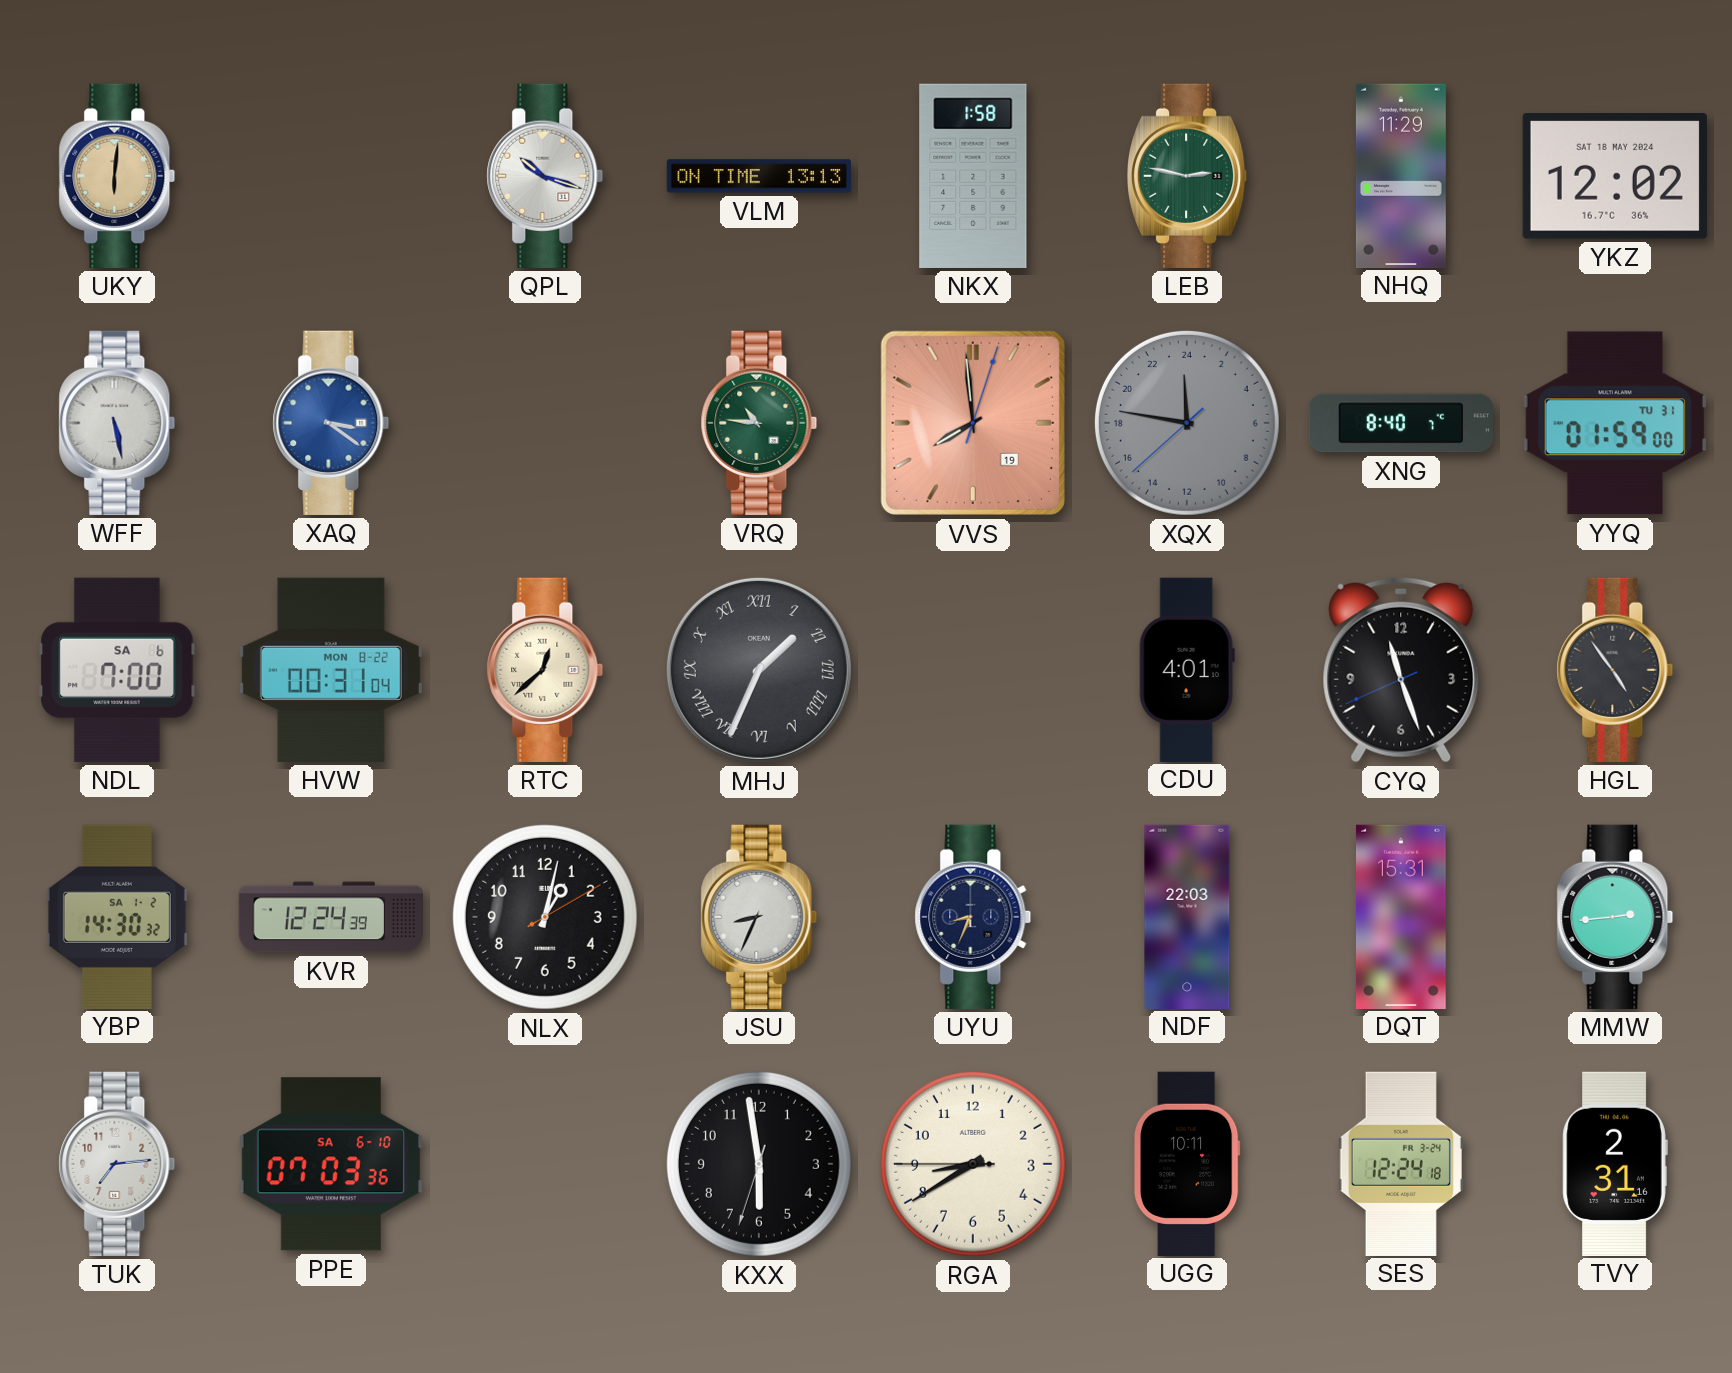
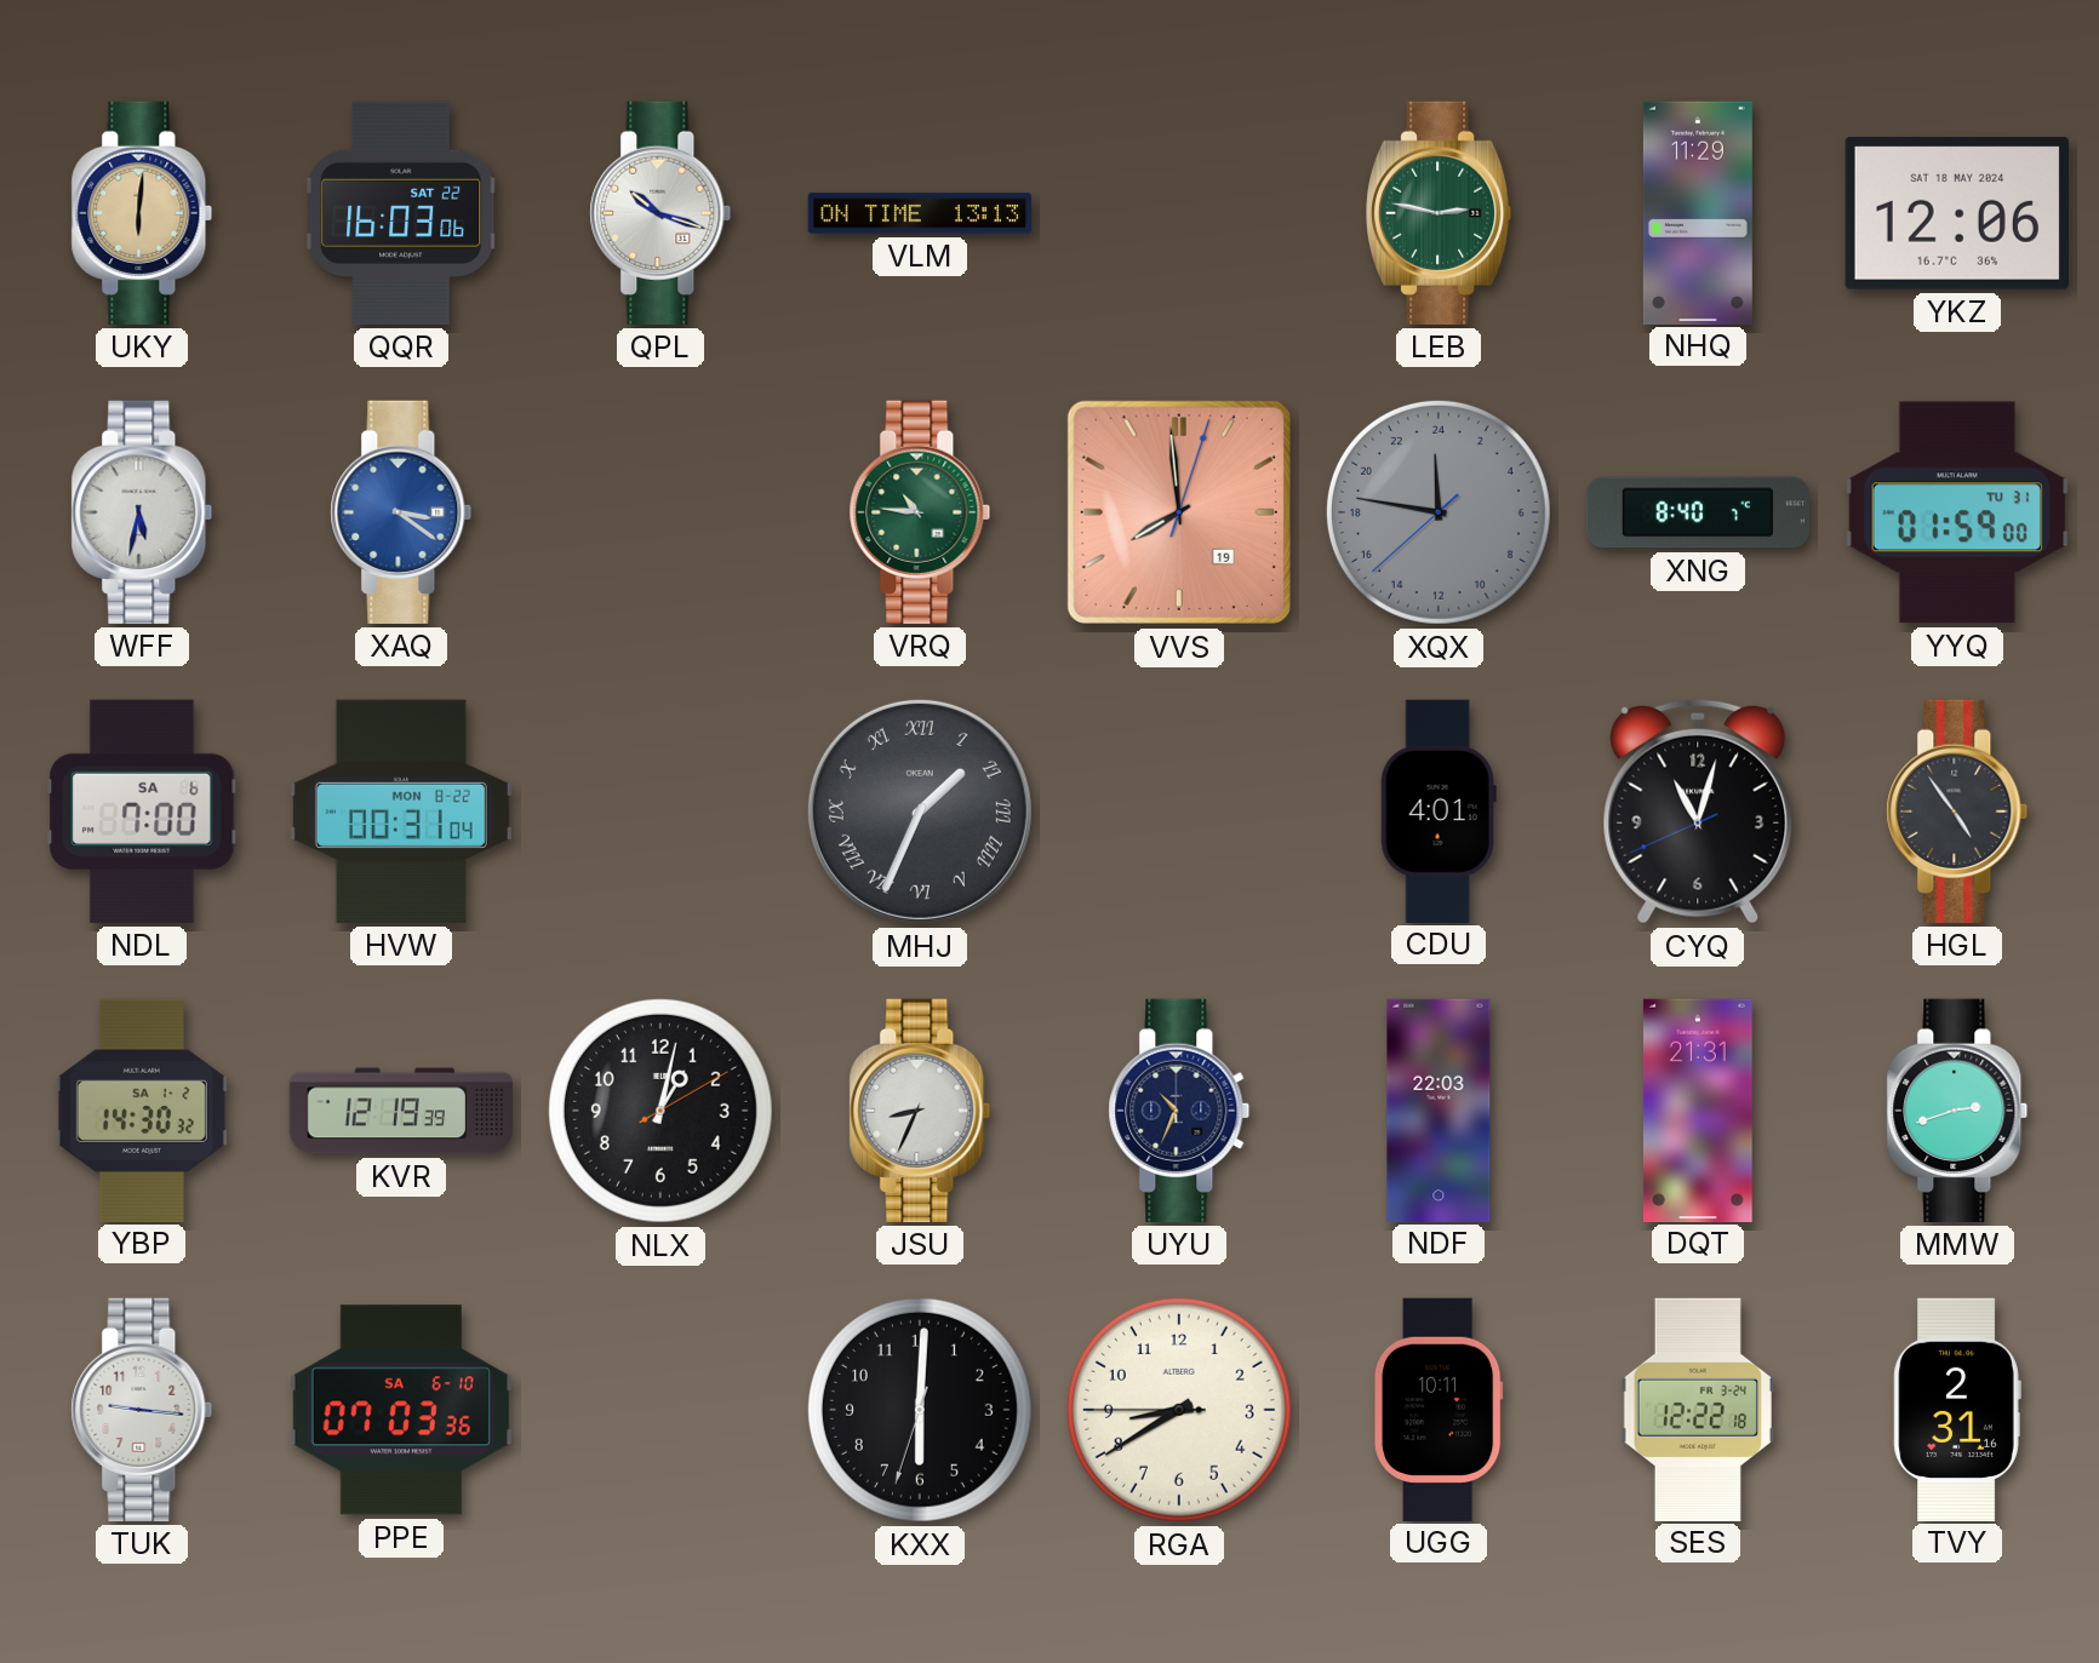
QQR: none -> 16:03 (401, 213)
NKX: 1:58 -> none (973, 176)
YKZ: 12:02 -> 12:06 (1957, 214)
WFF: 5:28 -> 5:32 (142, 512)
RTC: 12:38 -> none (545, 670)
CYQ: 11:26 -> 11:02 (1698, 812)
KVR: 12:24 -> 12:19 (400, 1111)
UYU: 8:34 -> 10:34 (1179, 1111)
DQT: 15:31 -> 21:31 (1698, 1109)
MMW: 2:44 -> 2:42 (1957, 1111)
TUK: 7:14 -> 9:16 (142, 1410)
KXX: 5:58 -> 6:00 (920, 1410)
SES: 12:24 -> 12:22 (1698, 1409)
